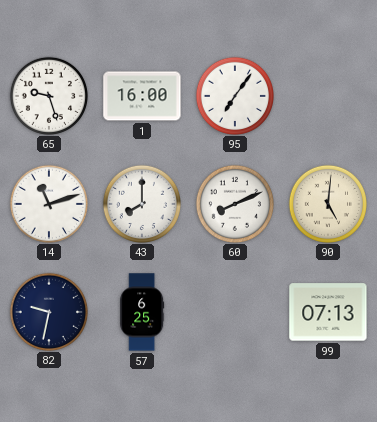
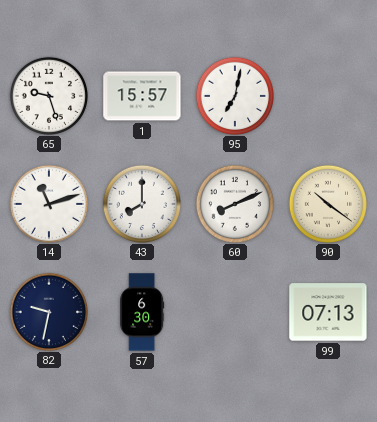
1: 16:00 -> 15:57 (142, 96)
95: 7:06 -> 7:02 (234, 95)
90: 5:01 -> 10:21 (327, 203)
57: 6:25 -> 6:30 (142, 312)
